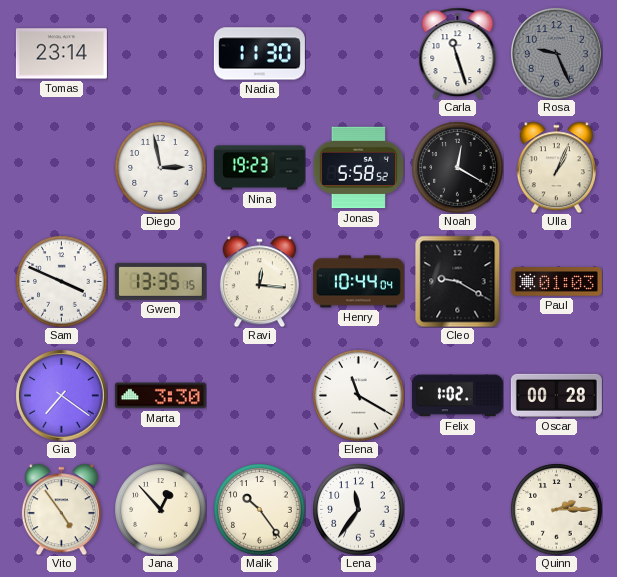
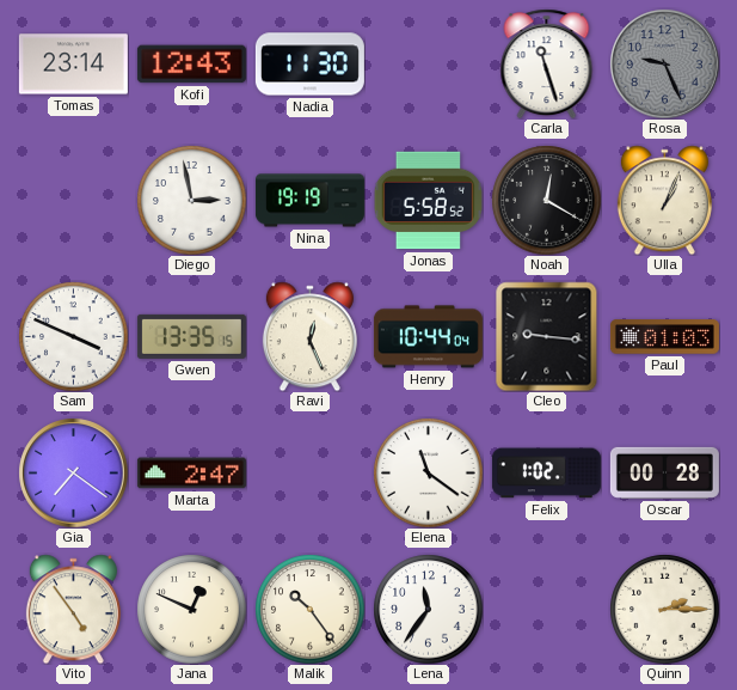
Kofi: none -> 12:43 (191, 65)
Nina: 19:23 -> 19:19 (309, 201)
Ravi: 12:16 -> 12:26 (309, 336)
Cleo: 9:20 -> 9:16 (547, 336)
Marta: 3:30 -> 2:47 (191, 474)
Elena: 11:20 -> 11:21 (428, 472)
Jana: 12:53 -> 12:49 (191, 609)
